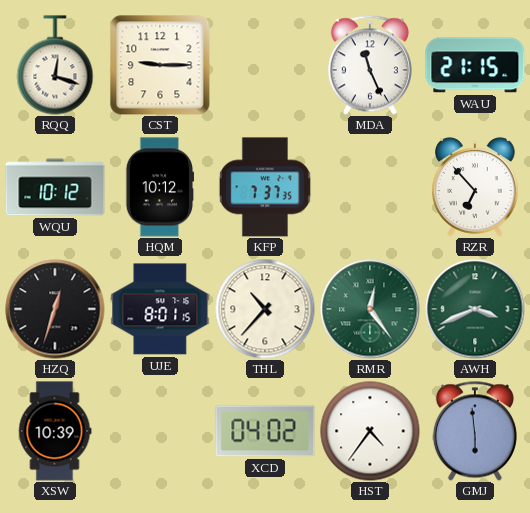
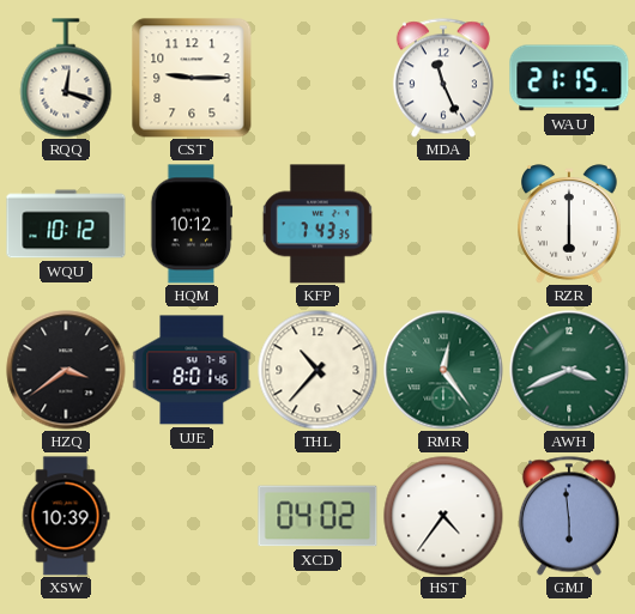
KFP: 7:37 -> 7:43 (317, 224)
RZR: 6:53 -> 6:00 (570, 224)
HZQ: 12:33 -> 3:39 (66, 370)
UJE: 8:01:15 -> 8:01:46 (192, 370)
